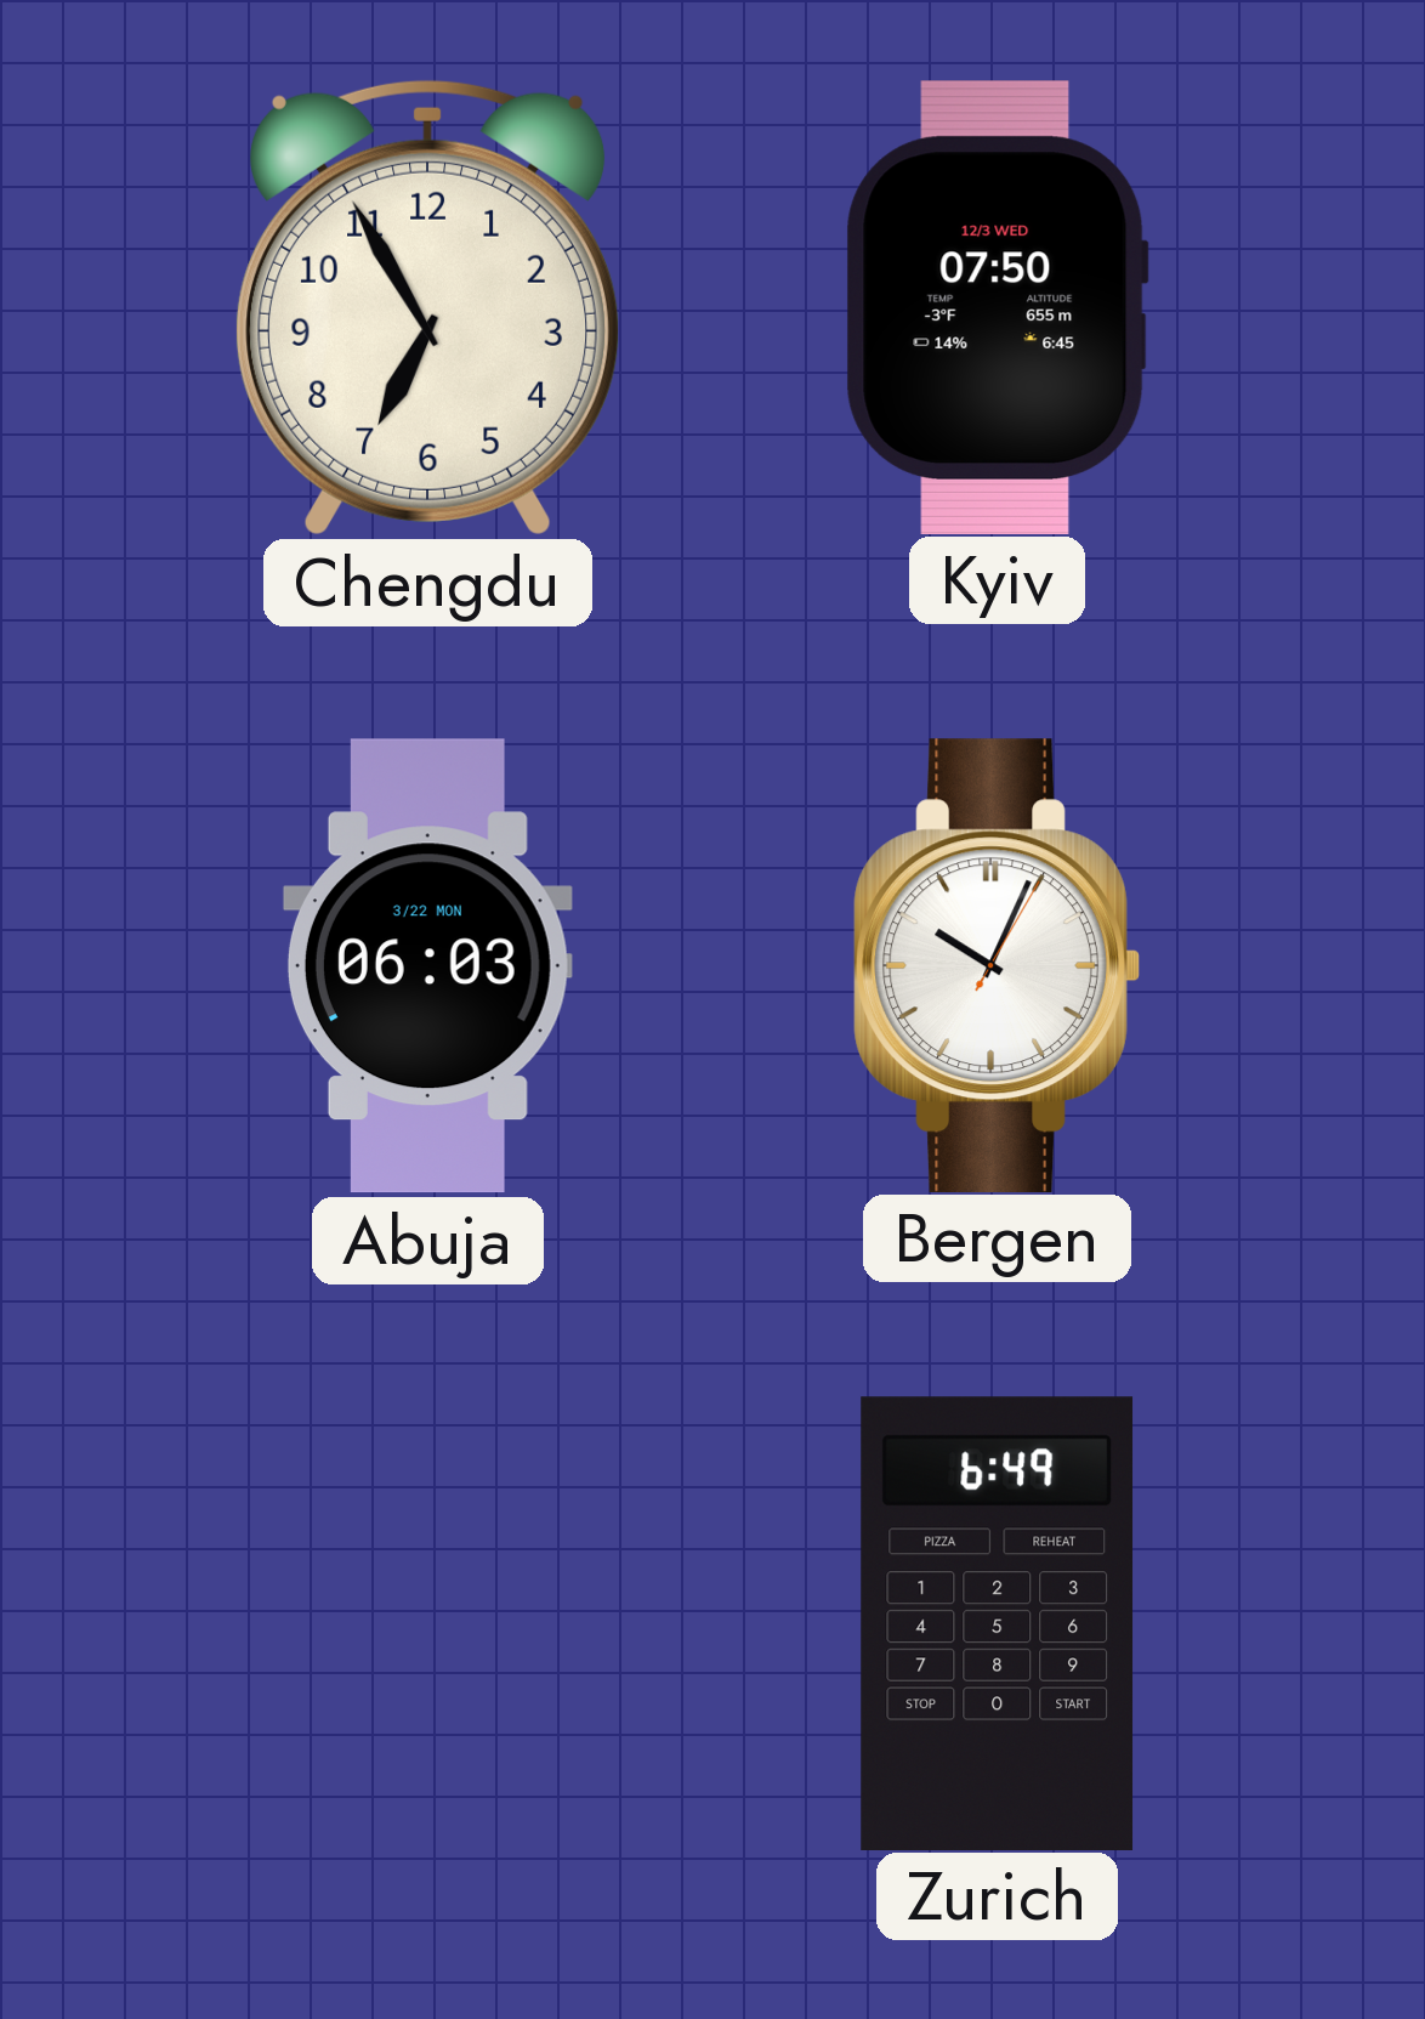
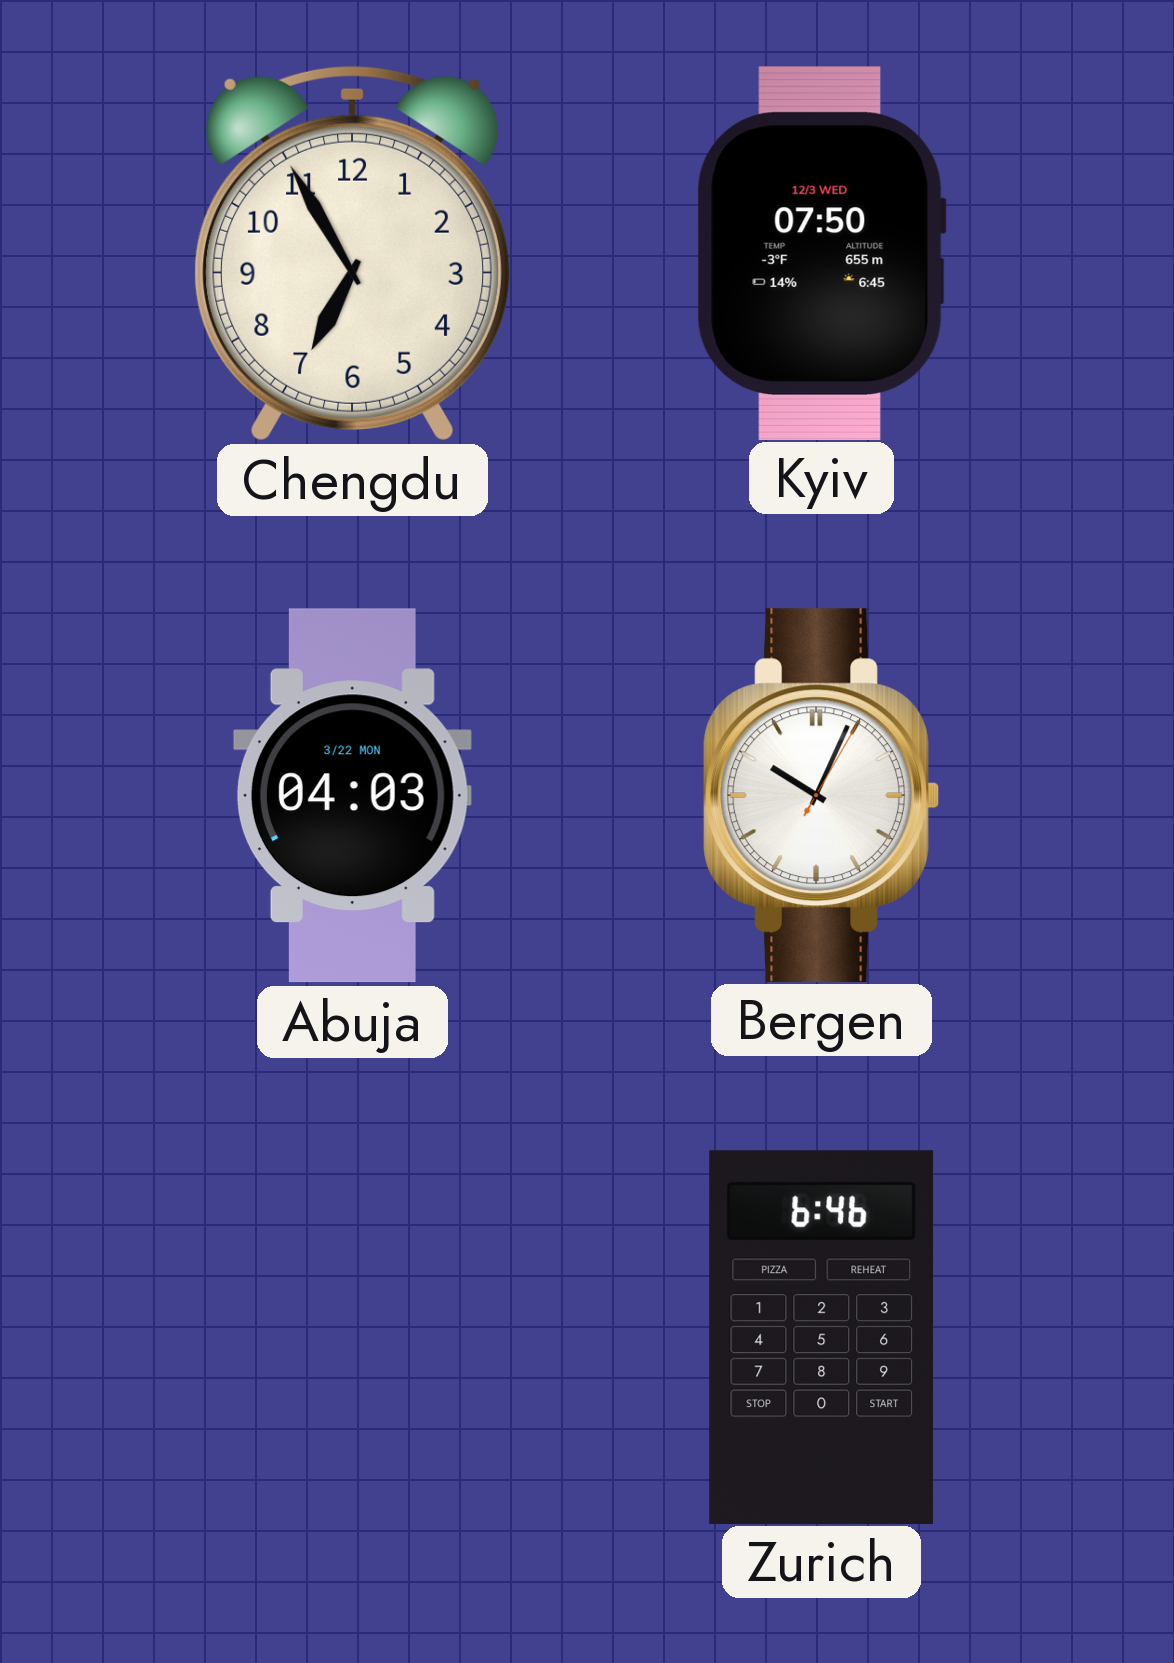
Abuja: 06:03 -> 04:03 (352, 796)
Zurich: 6:49 -> 6:46 (822, 1337)
